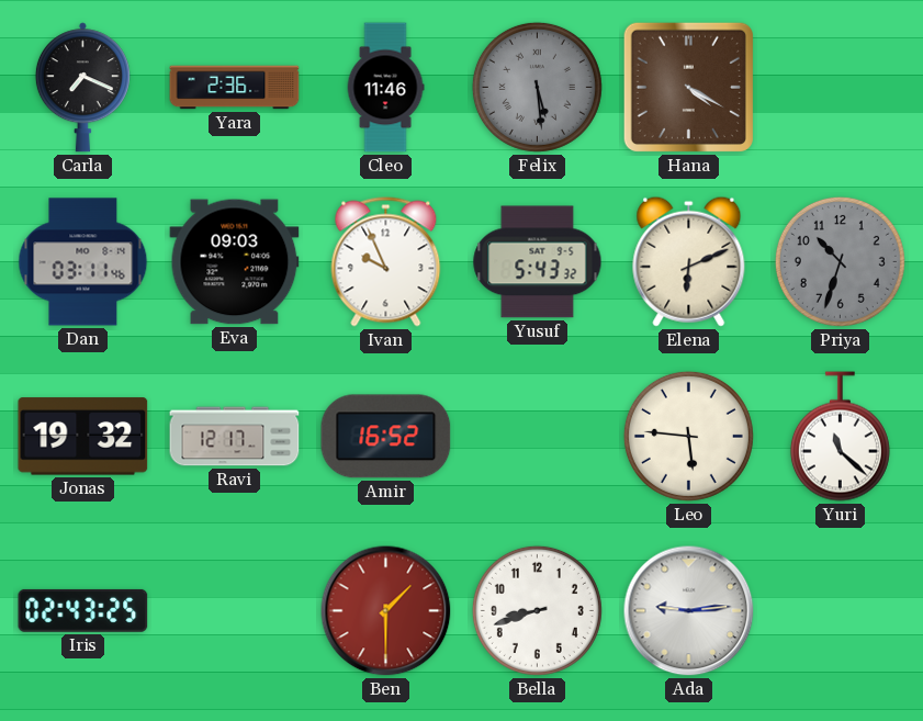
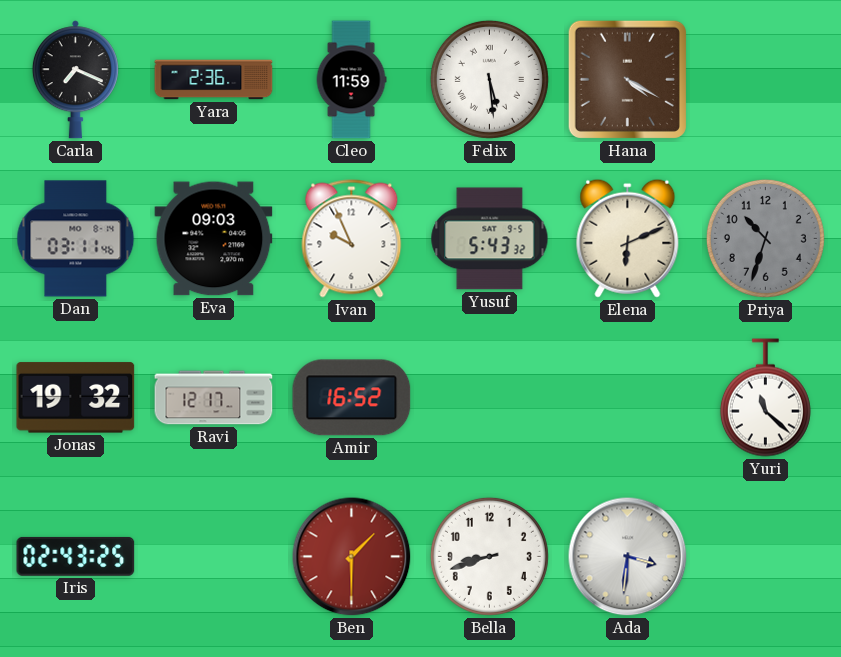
Cleo: 11:46 -> 11:59 (351, 80)
Felix dial: grey -> white (489, 79)
Leo: 5:46 -> none (688, 436)
Ada: 9:14 -> 3:31 (628, 557)
